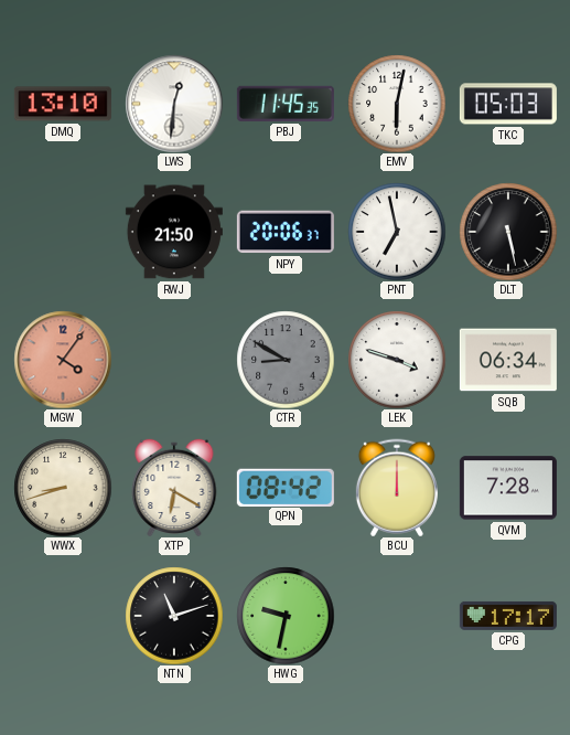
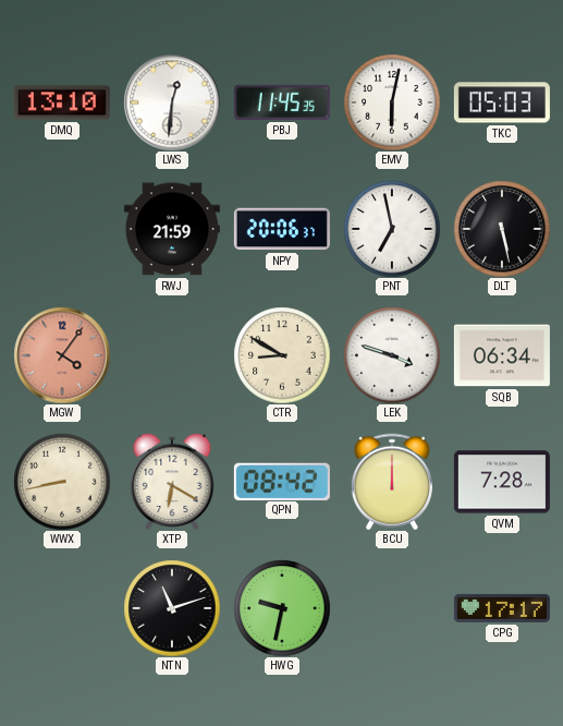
RWJ: 21:50 -> 21:59 (172, 229)
CTR dial: grey -> cream (282, 355)
WWX: 8:42 -> 8:43 (62, 482)
